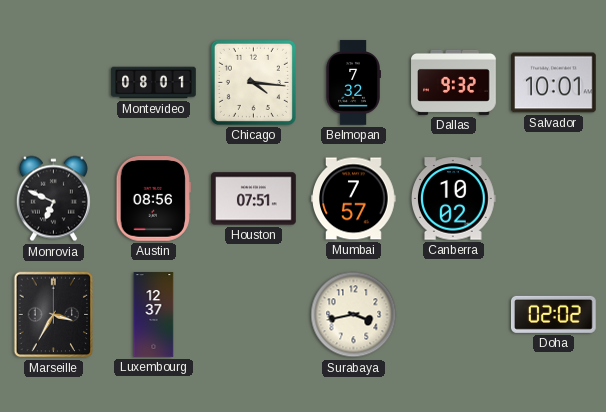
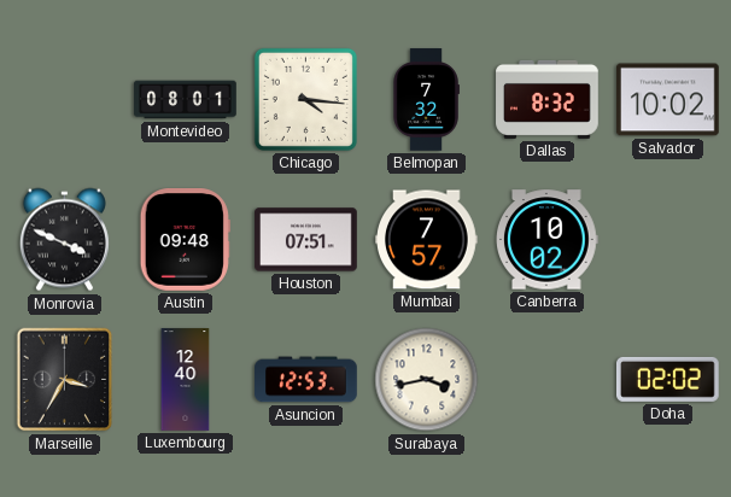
Dallas: 9:32 -> 8:32 (548, 99)
Salvador: 10:01 -> 10:02 (668, 100)
Monrovia: 6:49 -> 3:49 (64, 240)
Austin: 08:56 -> 09:48 (185, 240)
Luxembourg: 12:37 -> 12:40 (186, 380)
Asuncion: none -> 12:53 (306, 380)
